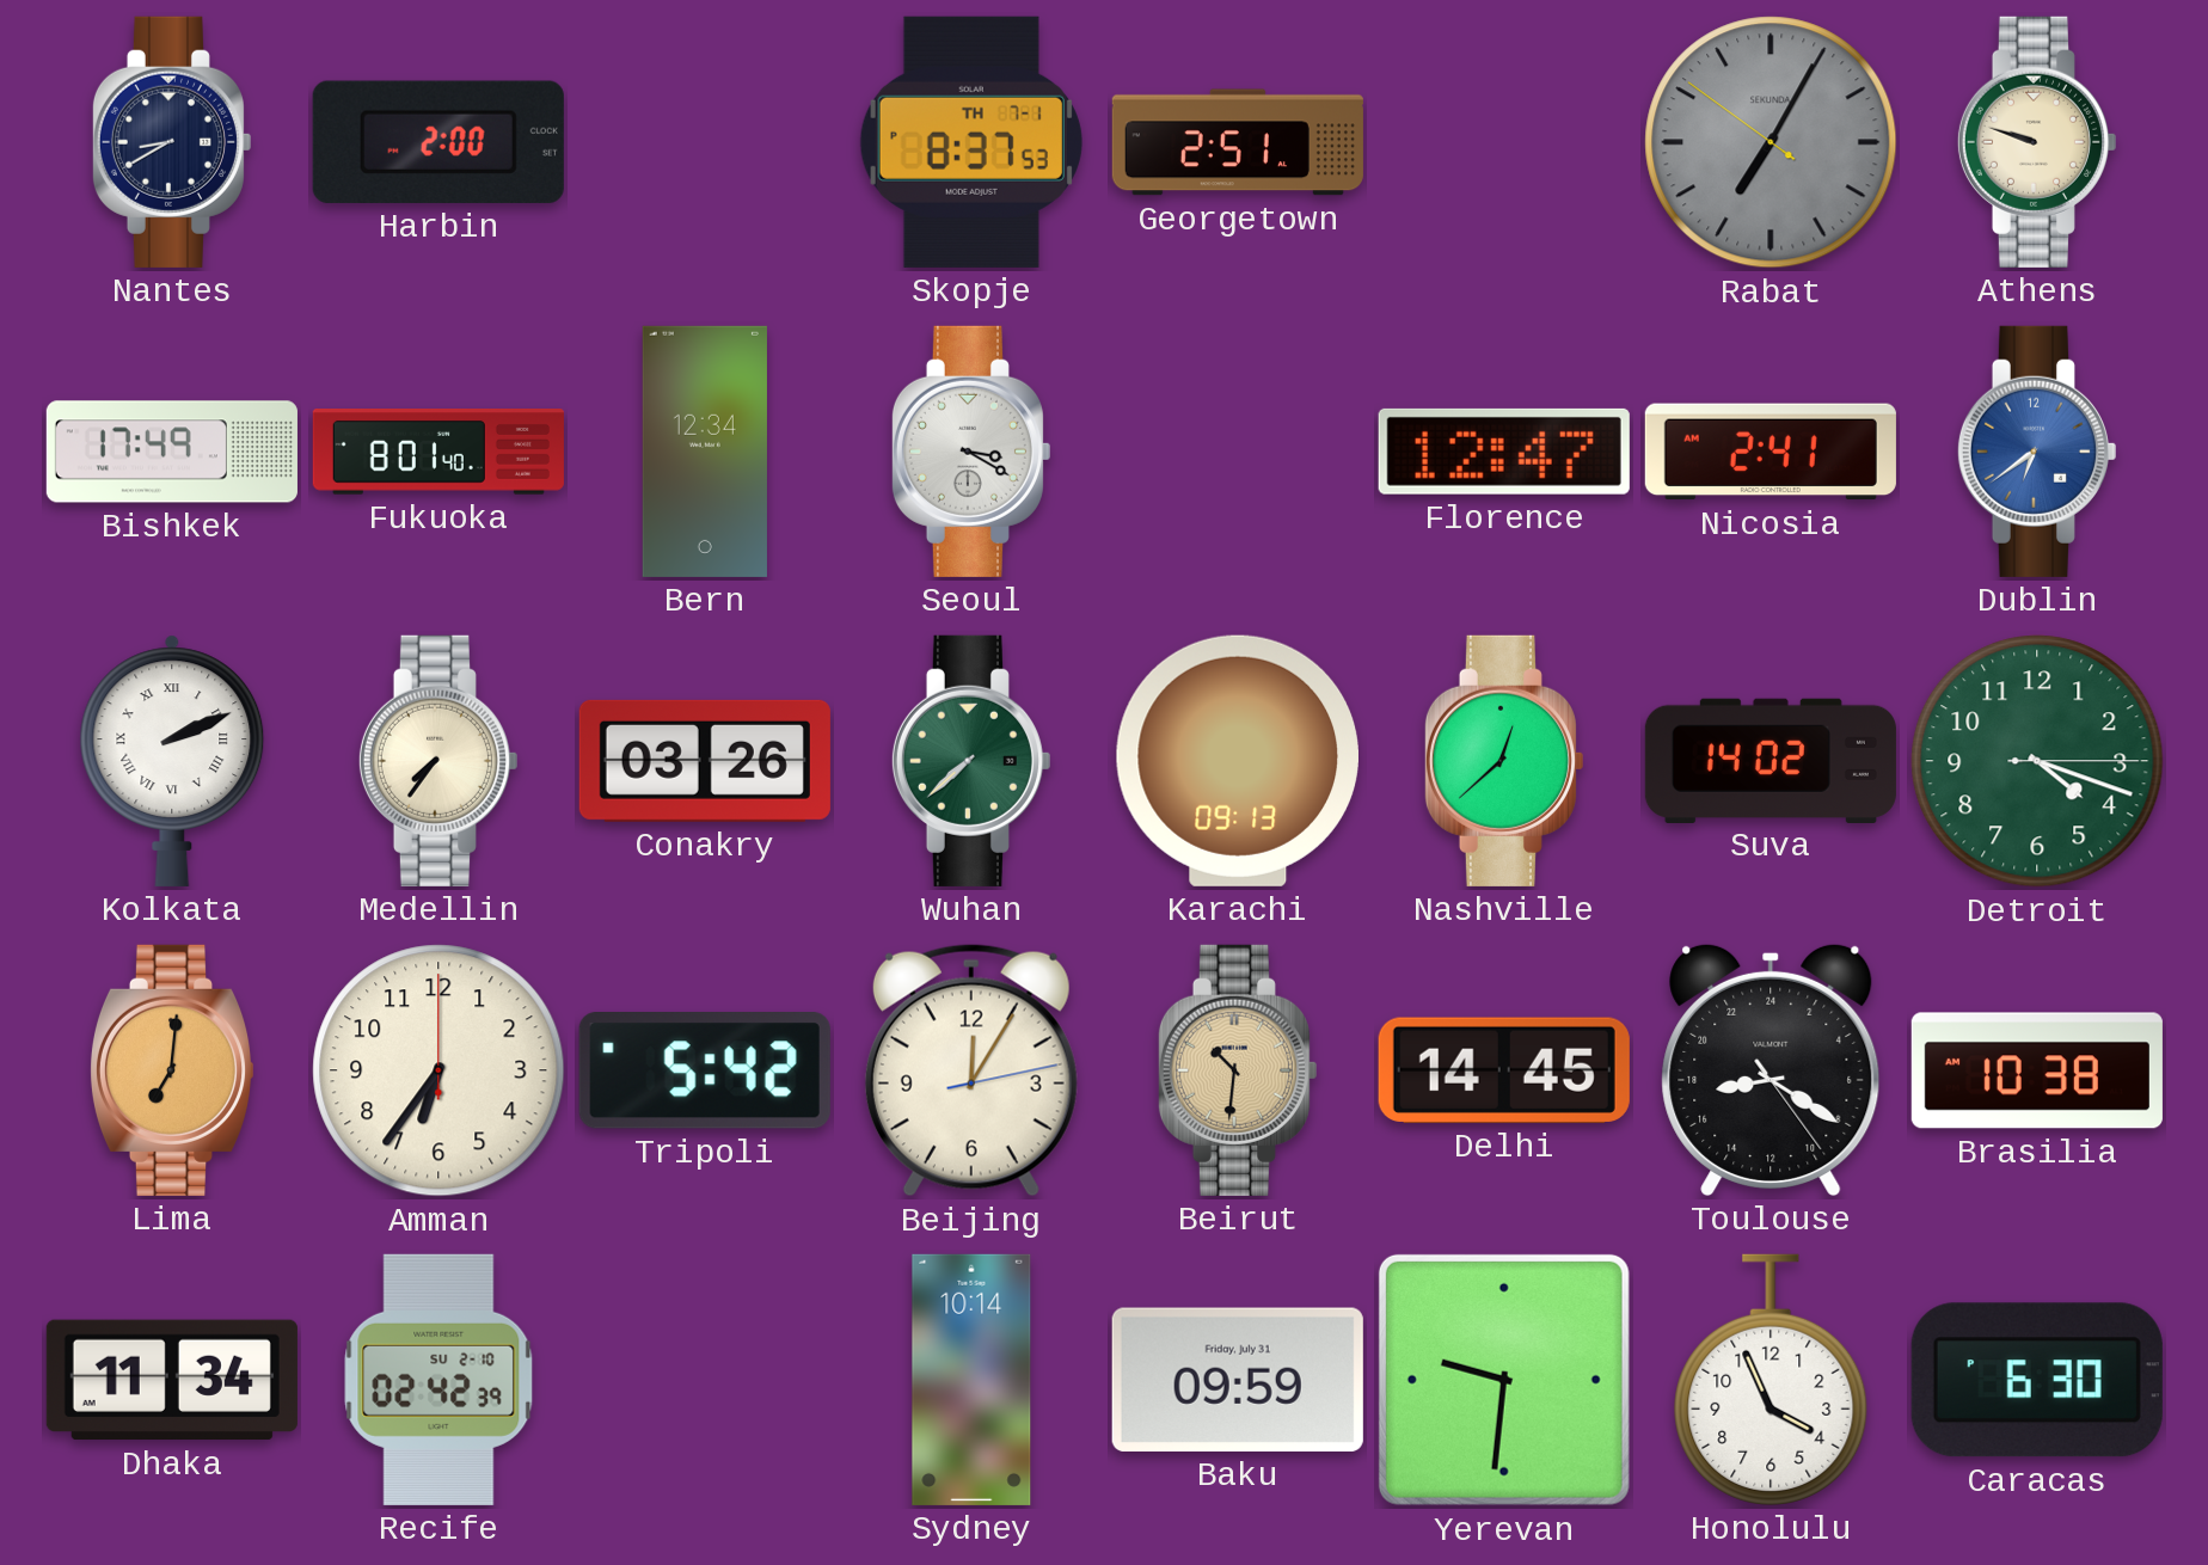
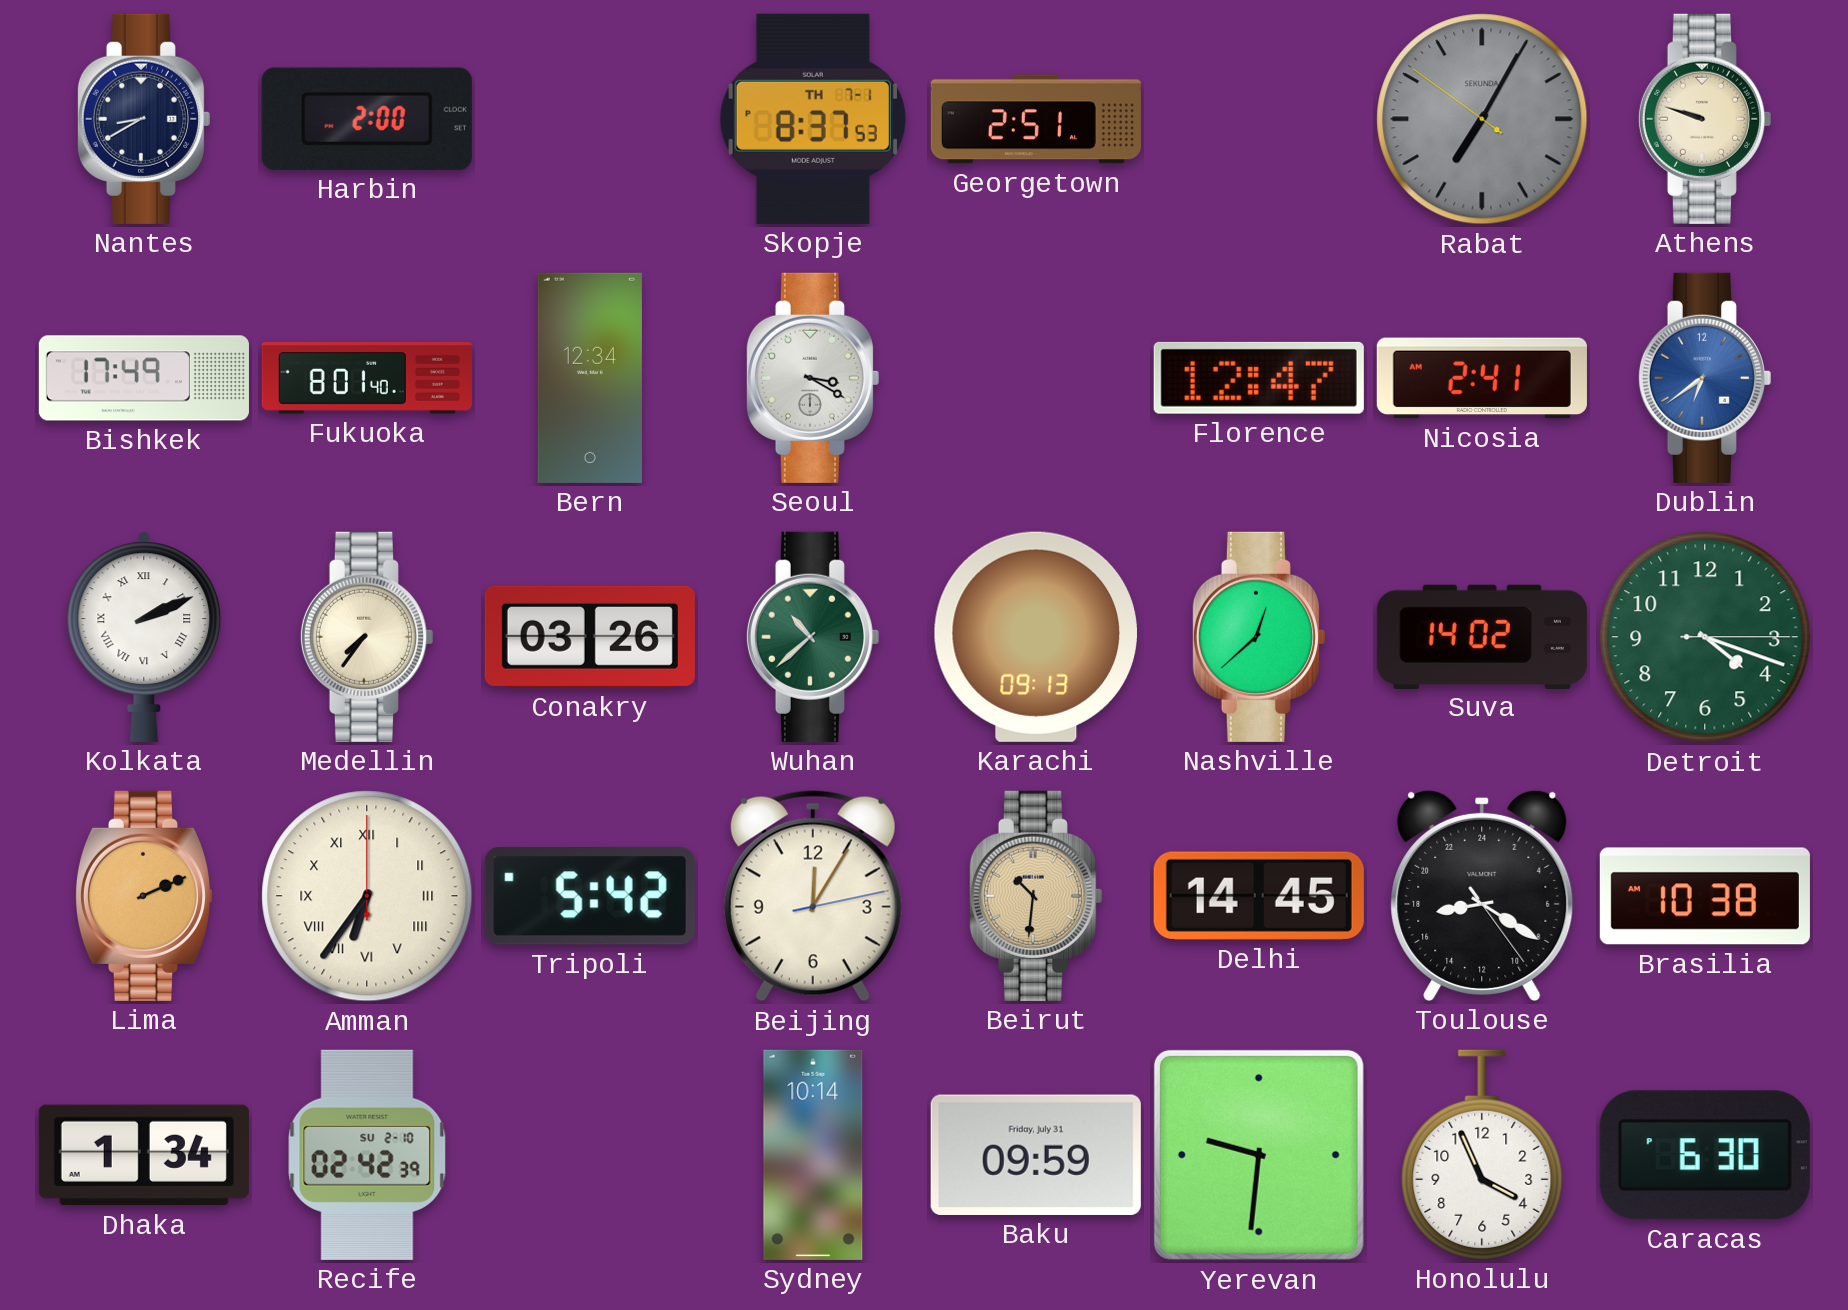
Wuhan: 7:38 -> 10:38 (812, 637)
Lima: 7:01 -> 2:11 (144, 896)
Amman numerals: Arabic -> Roman (367, 896)
Dhaka: 11:34 -> 1:34 (144, 1155)
